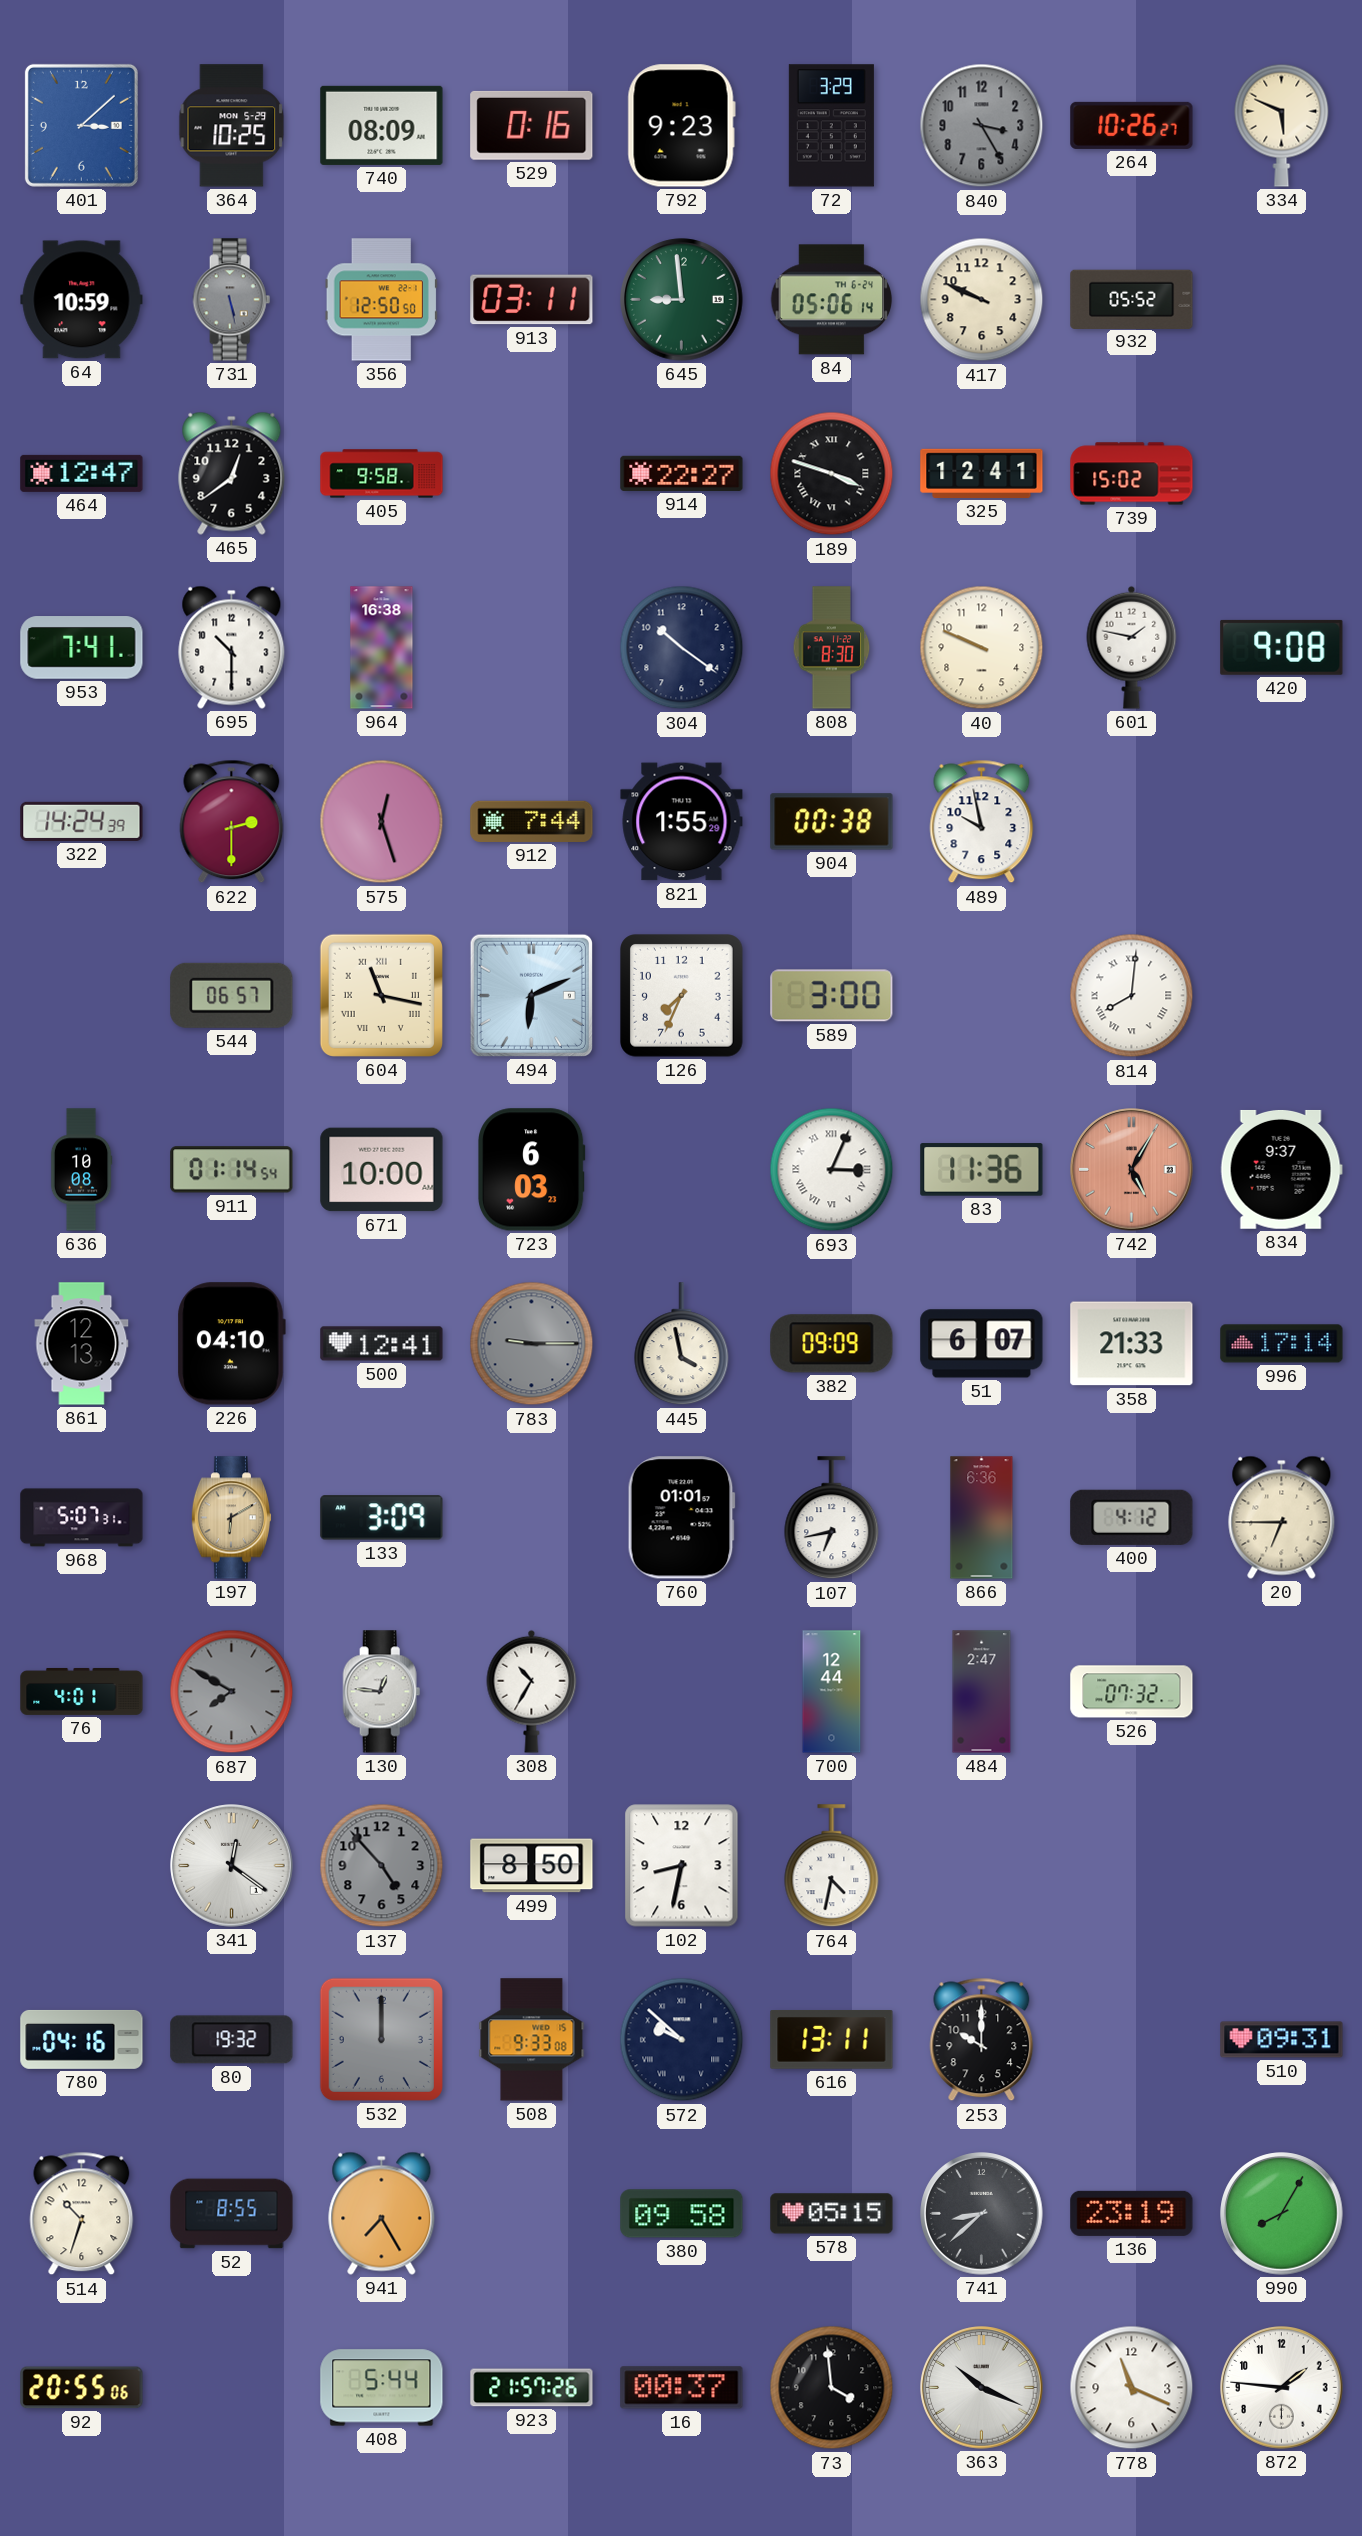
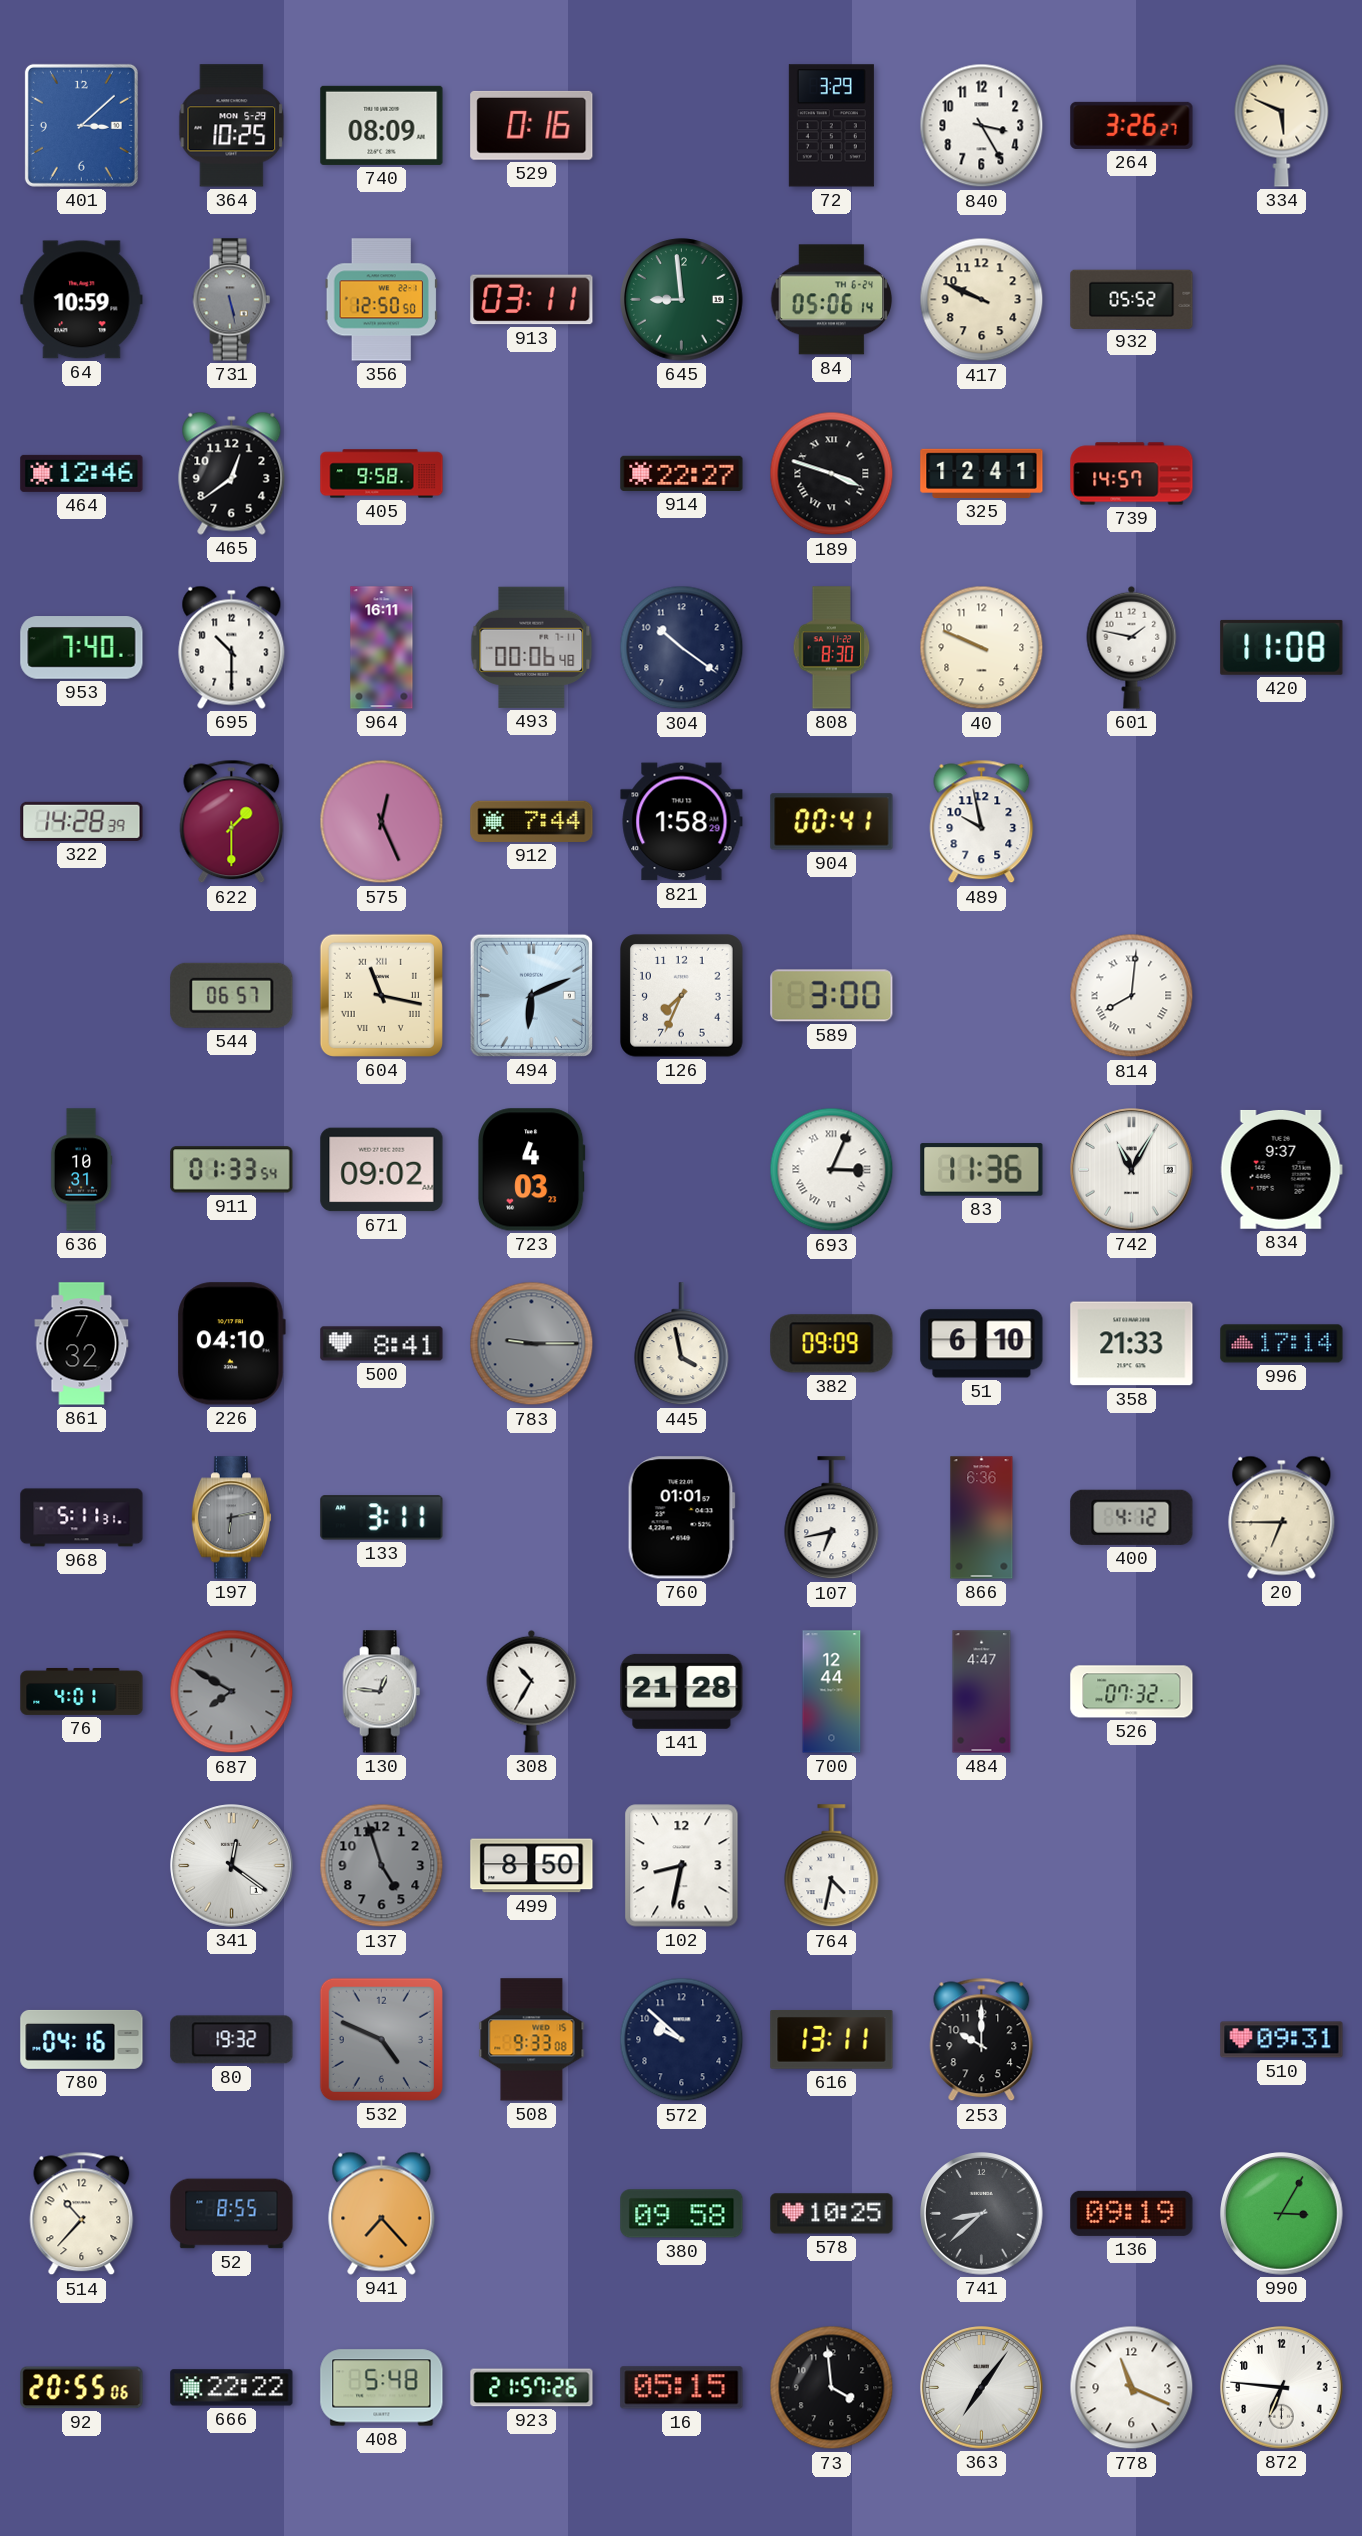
792: 9:23 -> none (681, 126)
840 dial: grey -> white (982, 126)
264: 10:26 -> 3:26 (1132, 125)
464: 12:47 -> 12:46 (82, 473)
739: 15:02 -> 14:57 (1132, 474)
953: 7:41 -> 7:40 (82, 648)
964: 16:38 -> 16:11 (382, 648)
493: none -> 00:06 (532, 647)
420: 9:08 -> 11:08 (1282, 647)
322: 14:24 -> 14:28 (82, 821)
622: 2:30 -> 1:30 (232, 822)
575: 12:27 -> 12:26 (382, 822)
821: 1:55 -> 1:58 (682, 822)
904: 00:38 -> 00:41 (832, 822)
636: 10:08 -> 10:31 (81, 1170)
911: 01:14 -> 01:33 (232, 1170)
671: 10:00 -> 09:02 (382, 1170)
723: 6:03 -> 4:03 (531, 1170)
742: 5:05 -> 11:05 (1132, 1170)
742 dial: salmon -> white (1132, 1170)
861: 12:13 -> 7:32 (82, 1344)
500: 12:41 -> 8:41 (382, 1344)
51: 6:07 -> 6:10 (982, 1344)
968: 5:07 -> 5:11 (82, 1518)
197: 6:10 -> 6:13 (231, 1518)
197 dial: champagne -> grey (231, 1518)
133: 3:09 -> 3:11 (382, 1518)
141: none -> 21:28 (682, 1691)
484: 2:47 -> 4:47 (982, 1692)
137: 4:53 -> 4:57 (382, 1866)
532: 12:00 -> 4:49 (381, 2039)
572 numerals: Roman -> Arabic (682, 2040)
514: 10:33 -> 10:37 (82, 2214)
941: 7:25 -> 7:23 (382, 2213)
578: 05:15 -> 10:25 (832, 2214)
136: 23:19 -> 09:19 (1132, 2213)
990: 8:05 -> 3:05 (1282, 2214)
666: none -> 22:22 (232, 2388)
408: 5:44 -> 5:48 (382, 2388)
16: 00:37 -> 05:15 (682, 2388)
363: 10:19 -> 7:06 (982, 2388)
872: 1:46 -> 6:46 (1282, 2388)
